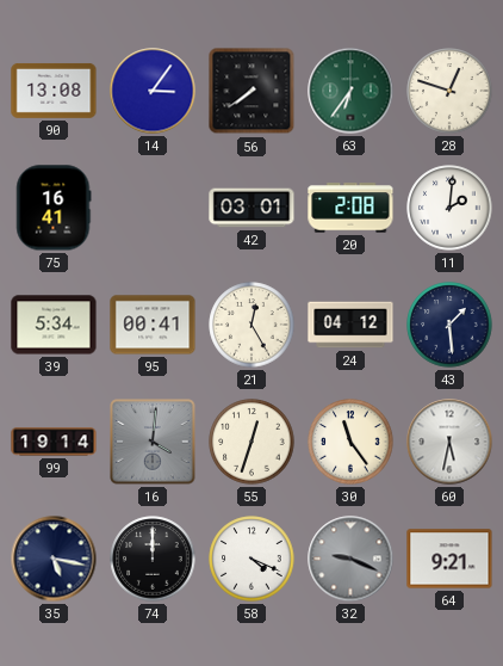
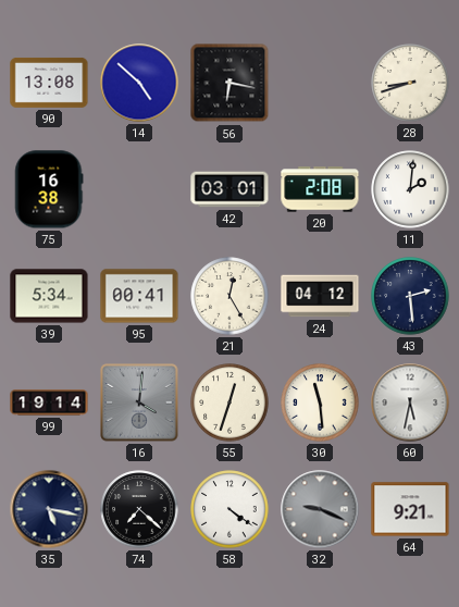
14: 3:06 -> 4:52 (139, 83)
56: 7:39 -> 6:17 (230, 83)
63: 6:36 -> none (350, 91)
28: 12:48 -> 8:42 (410, 83)
75: 16:41 -> 16:38 (49, 189)
43: 1:29 -> 2:29 (410, 296)
30: 11:24 -> 11:29 (320, 402)
74: 12:00 -> 7:22 (139, 509)
58: 4:19 -> 4:21 (230, 509)
